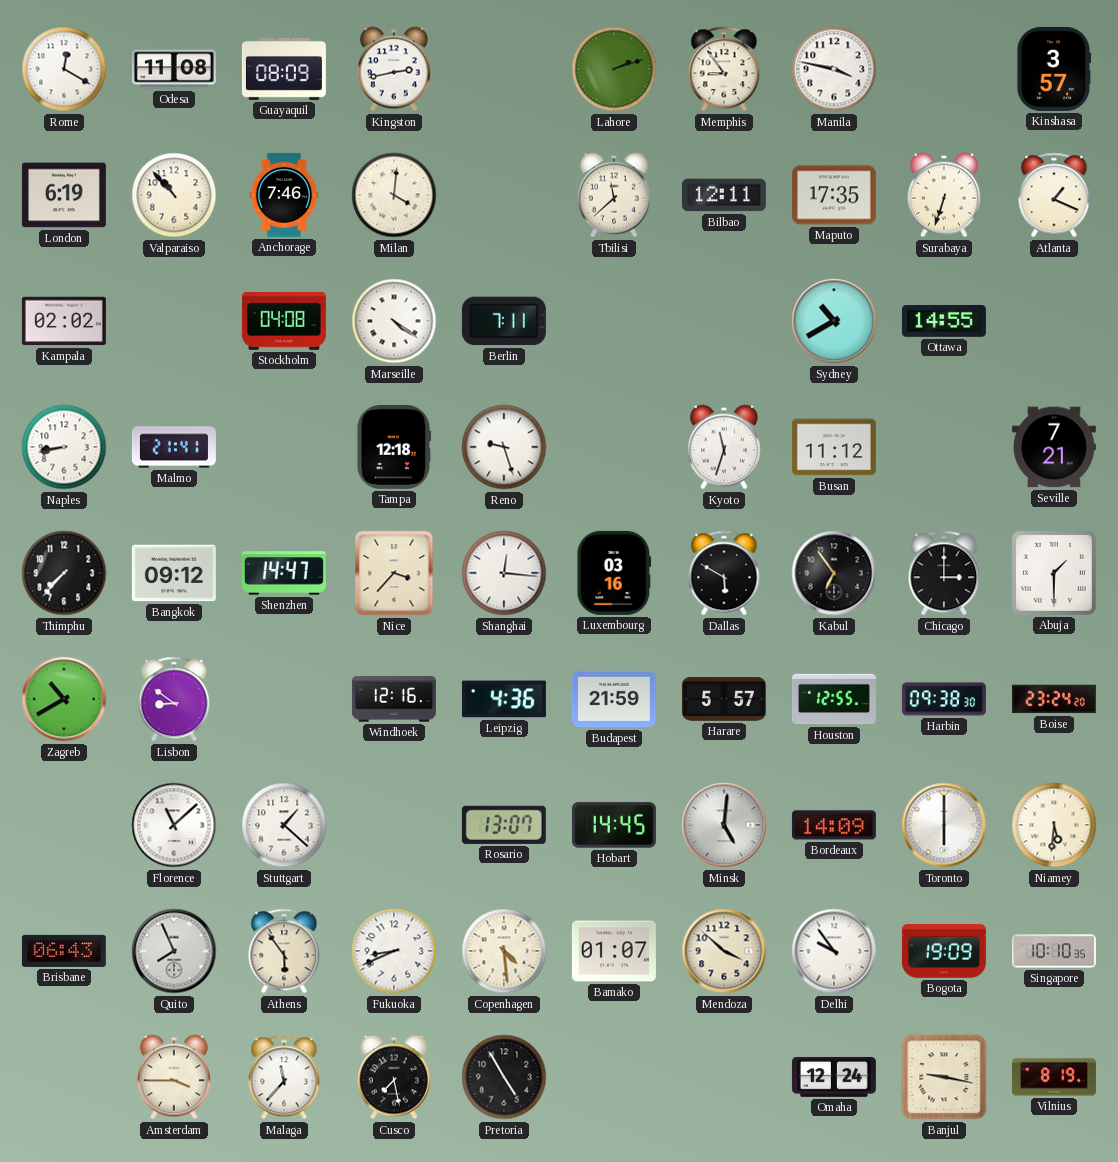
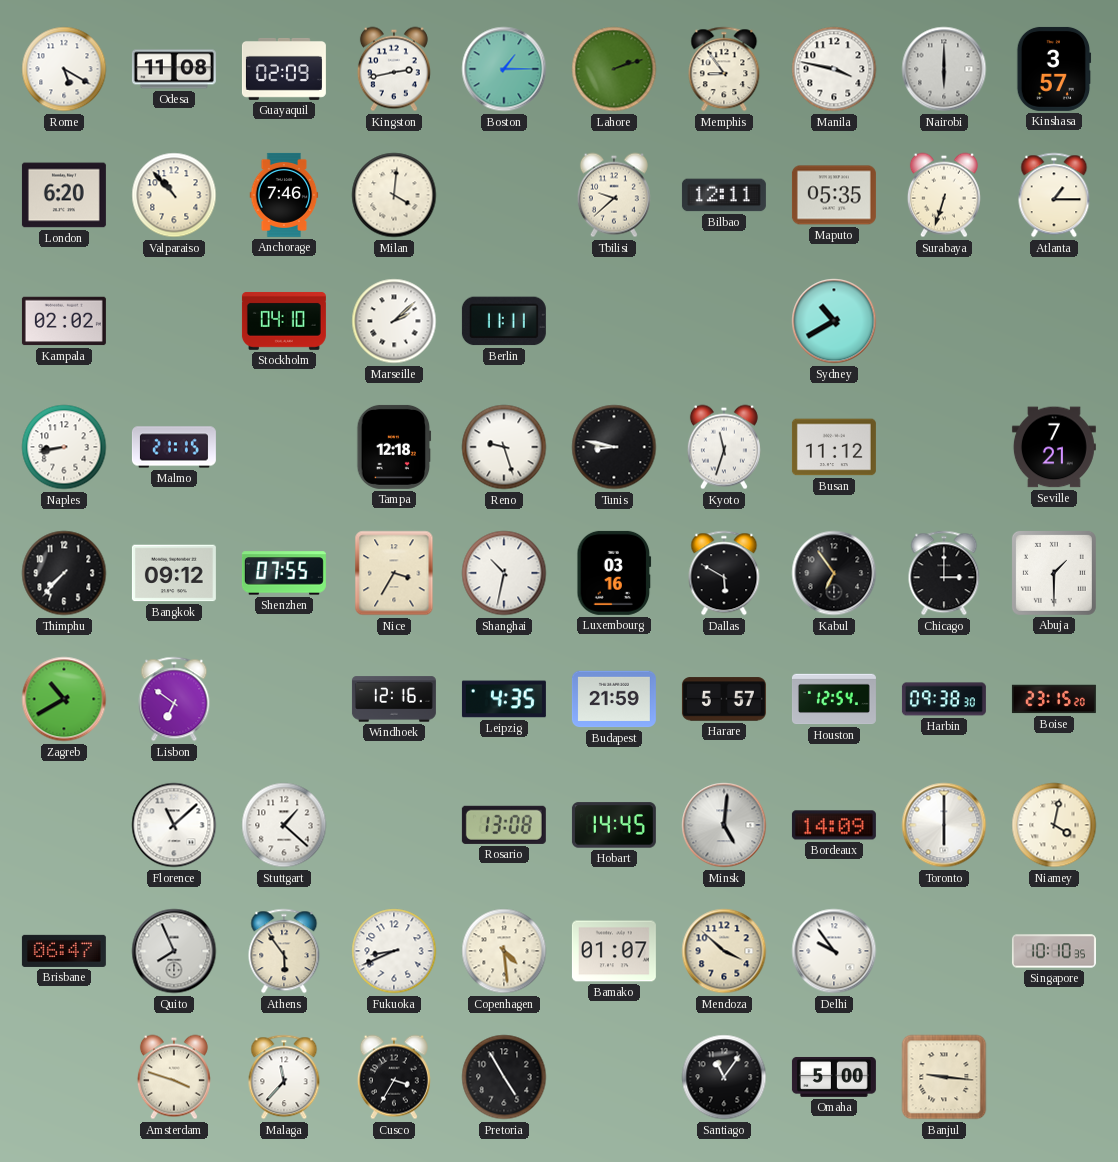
Rome: 12:20 -> 5:20 (64, 69)
Guayaquil: 08:09 -> 02:09 (284, 69)
Boston: none -> 1:15 (504, 69)
Nairobi: none -> 6:00 (944, 69)
London: 6:19 -> 6:20 (64, 195)
Tbilisi: 11:38 -> 9:38 (614, 195)
Maputo: 17:35 -> 05:35 (834, 195)
Atlanta: 1:19 -> 1:15 (1054, 195)
Stockholm: 04:08 -> 04:10 (284, 321)
Marseille: 4:21 -> 2:08 (394, 321)
Berlin: 7:11 -> 11:11 (504, 321)
Ottawa: 14:55 -> none (944, 322)
Malmo: 21:41 -> 21:15 (174, 447)
Tunis: none -> 8:47 (614, 447)
Shenzhen: 14:47 -> 07:55 (284, 573)
Nice: 3:37 -> 3:35 (394, 573)
Shanghai: 12:16 -> 10:32 (504, 573)
Lisbon: 8:51 -> 6:51 (174, 699)
Leipzig: 4:36 -> 4:35 (504, 699)
Houston: 12:55 -> 12:54 (834, 699)
Boise: 23:24 -> 23:15 (1054, 699)
Rosario: 13:07 -> 13:08 (504, 825)
Niamey: 5:31 -> 4:02 (1054, 825)
Brisbane: 06:43 -> 06:47 (64, 951)
Bogota: 19:09 -> none (944, 951)
Amsterdam: 3:45 -> 3:48 (174, 1077)
Cusco: 7:28 -> 3:35 (394, 1077)
Santiago: none -> 11:06 (724, 1077)
Omaha: 12:24 -> 5:00 (834, 1077)
Banjul: 9:17 -> 9:16 (944, 1077)
Vilnius: 8:19 -> none (1054, 1077)
